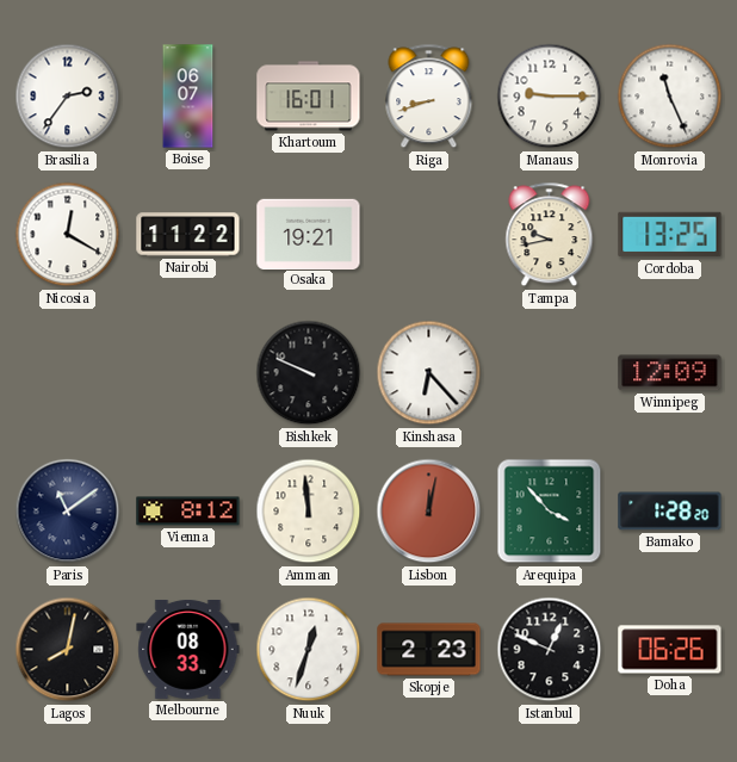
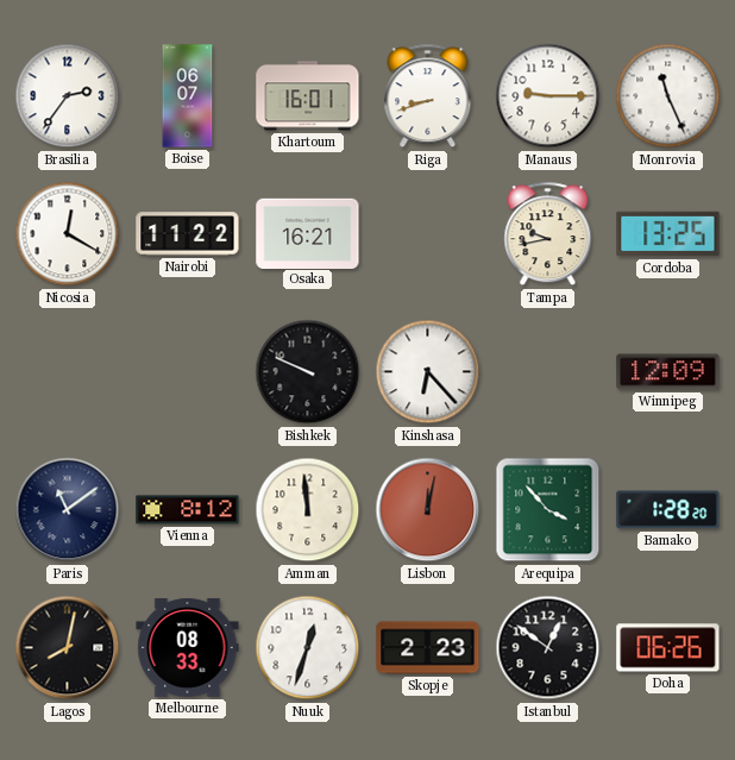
Osaka: 19:21 -> 16:21 (308, 233)
Istanbul: 12:49 -> 12:51 (548, 648)
